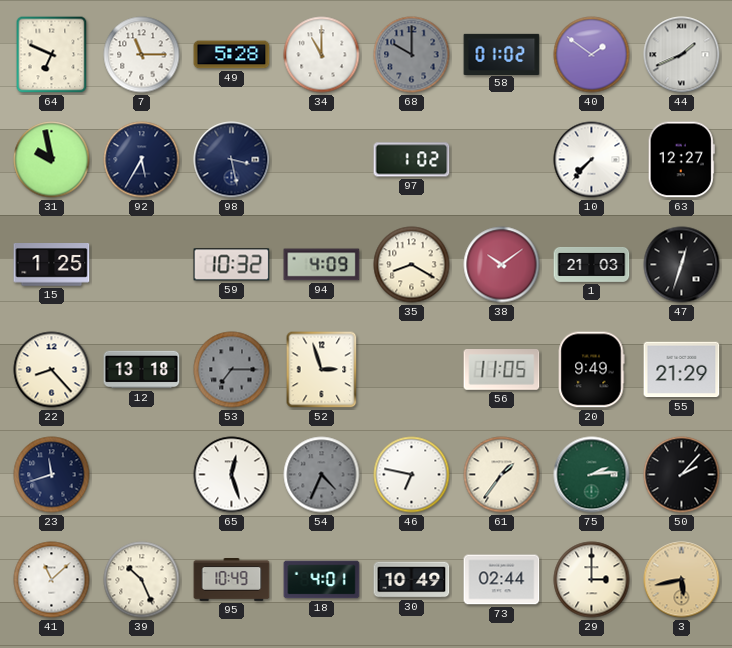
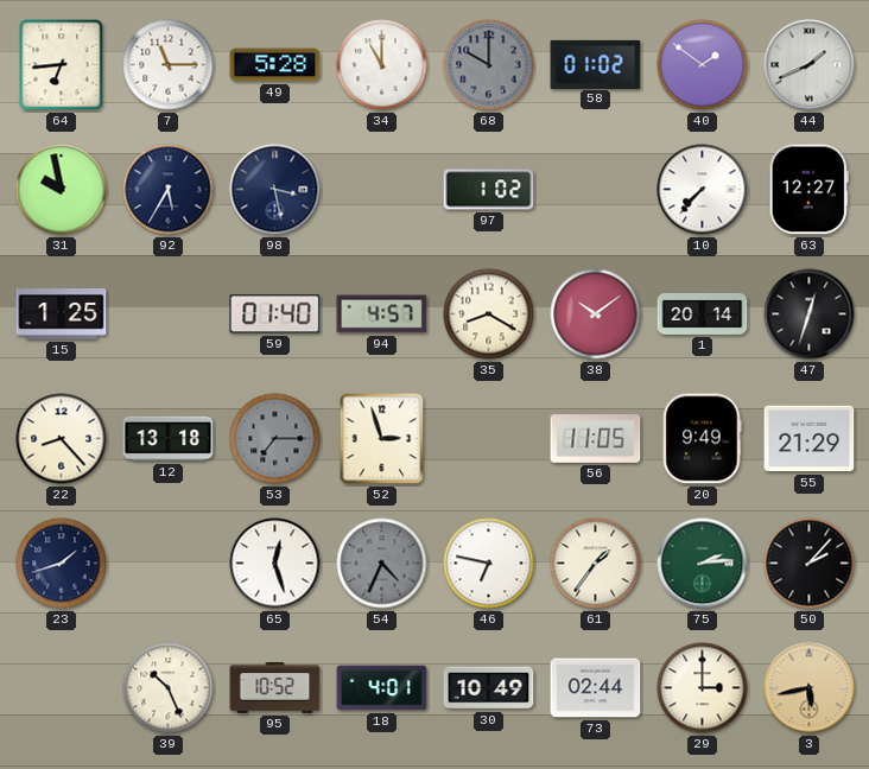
64: 6:49 -> 6:44 (62, 65)
59: 10:32 -> 01:40 (275, 314)
94: 4:09 -> 4:57 (382, 314)
1: 21:03 -> 20:14 (703, 313)
23: 11:42 -> 1:42 (62, 564)
41: 11:08 -> none (52, 580)
95: 10:49 -> 10:52 (275, 688)
